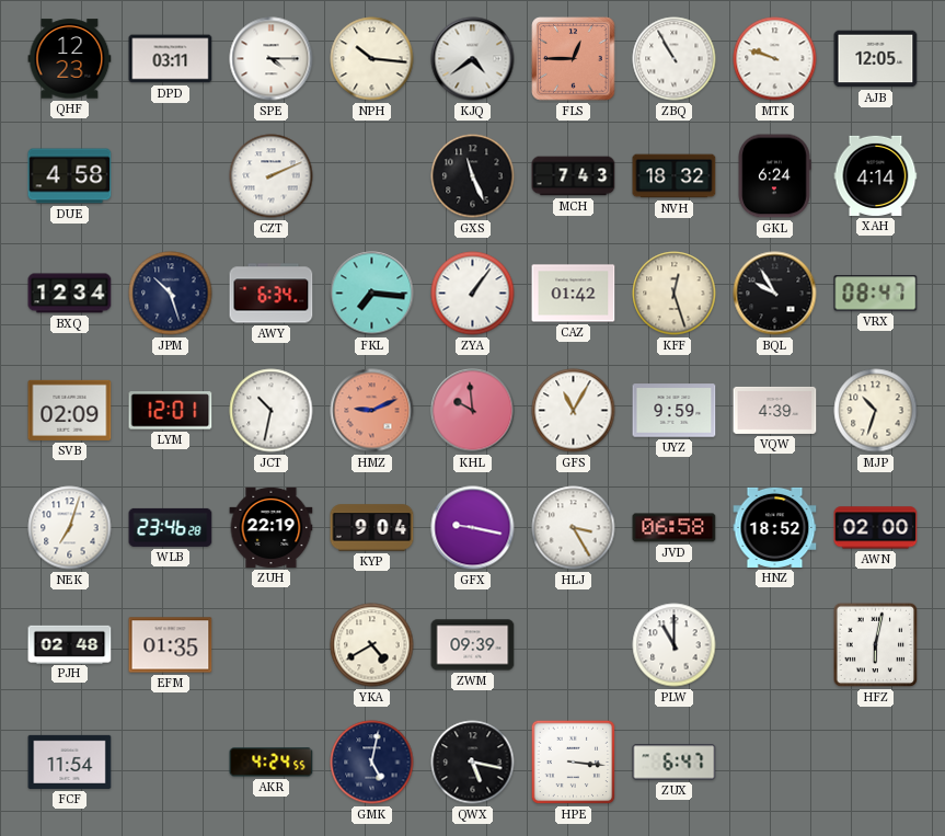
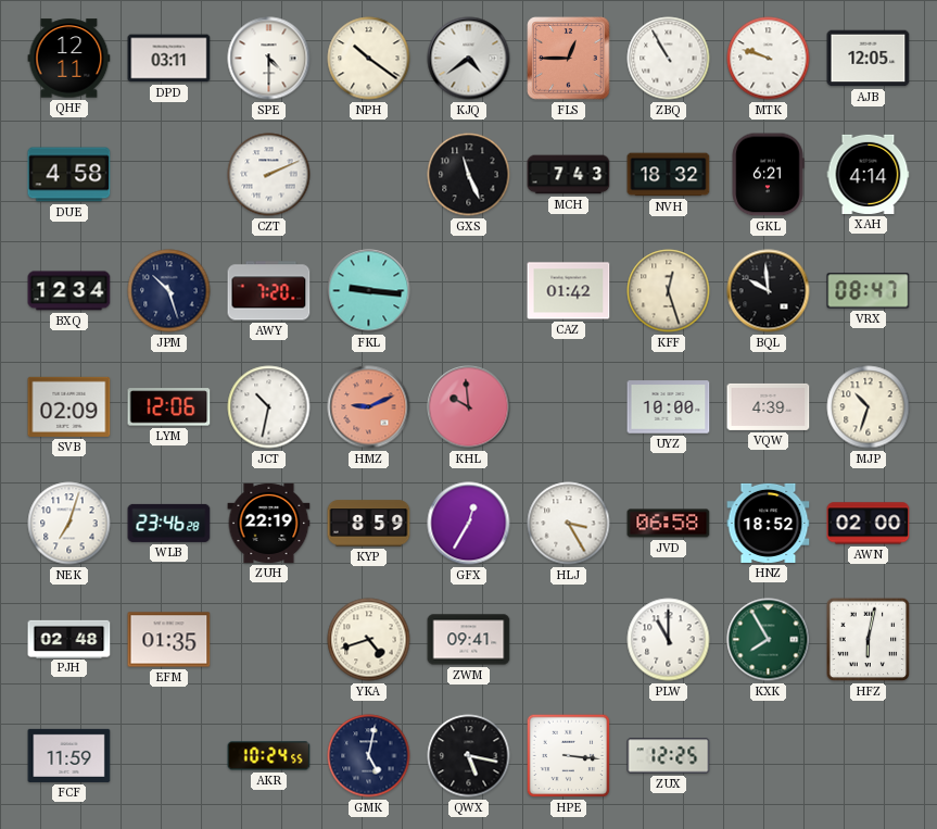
QHF: 12:23 -> 12:11 (69, 59)
SPE: 4:15 -> 4:30 (269, 59)
NPH: 10:16 -> 10:21 (369, 59)
GKL: 6:24 -> 6:21 (768, 175)
AWY: 6:34 -> 7:20 (269, 291)
FKL: 7:16 -> 9:16 (369, 291)
ZYA: 1:06 -> none (473, 294)
BQL: 9:55 -> 9:59 (769, 291)
LYM: 12:01 -> 12:06 (169, 407)
GFS: 11:05 -> none (574, 411)
UYZ: 9:59 -> 10:00 (669, 407)
KYP: 9:04 -> 8:59 (369, 524)
GFX: 9:17 -> 12:35 (469, 524)
YKA: 4:40 -> 4:42 (369, 640)
ZWM: 09:39 -> 09:41 (469, 640)
KXK: none -> 7:55 (769, 640)
FCF: 11:54 -> 11:59 (69, 755)
AKR: 4:24 -> 10:24 (269, 756)
ZUX: 6:47 -> 12:25 (669, 756)
